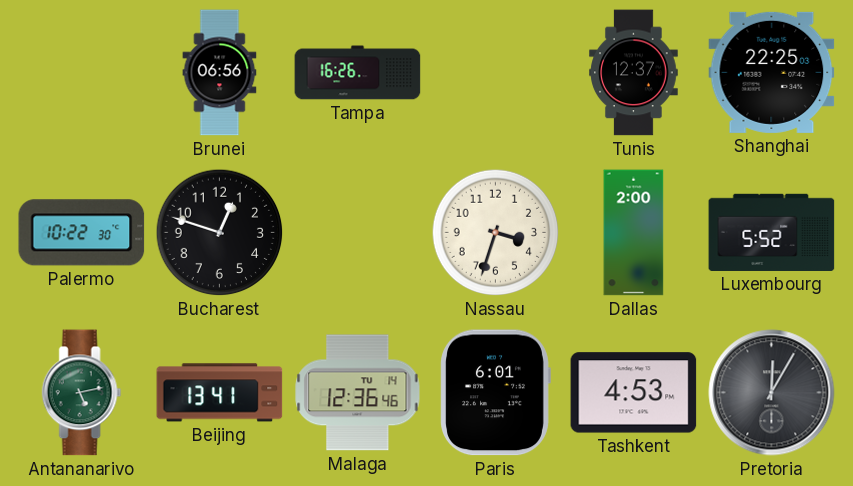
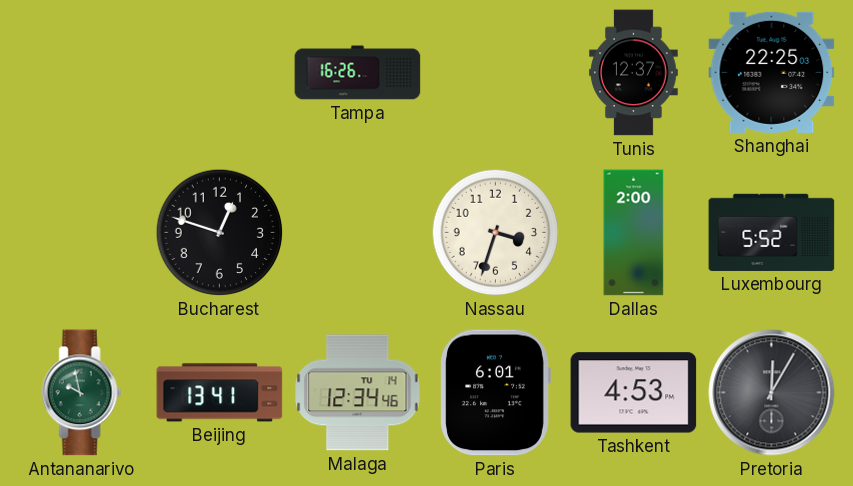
Brunei: 06:56 -> none (220, 73)
Palermo: 10:22 -> none (82, 233)
Antananarivo: 5:13 -> 9:58 (82, 393)
Malaga: 12:36 -> 12:34 (358, 393)
